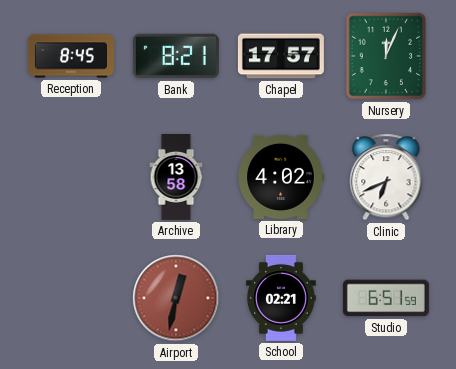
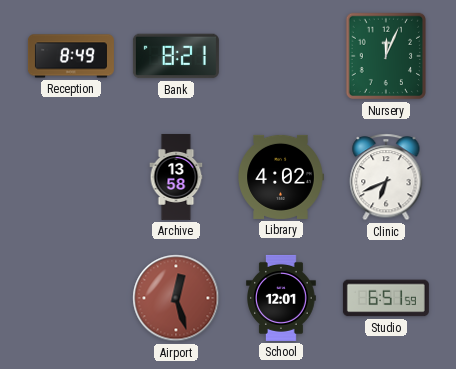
Reception: 8:45 -> 8:49 (71, 56)
Chapel: 17:57 -> none (281, 56)
Airport: 12:32 -> 12:27 (176, 298)
School: 02:21 -> 12:01 (282, 298)
